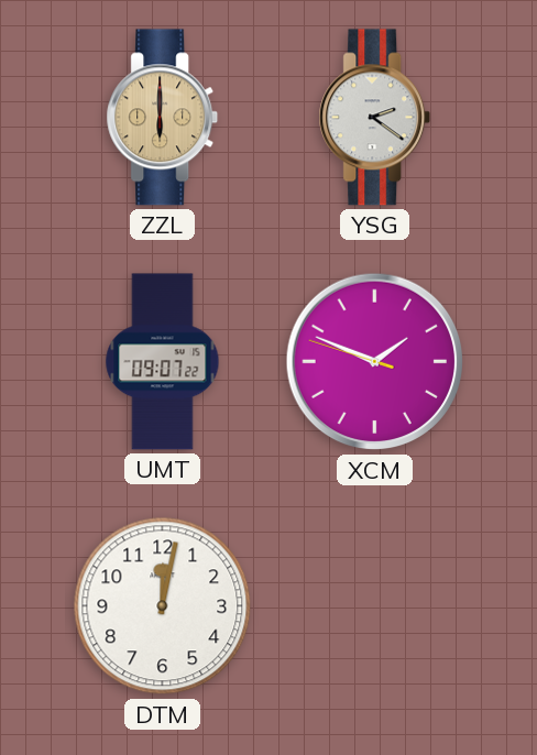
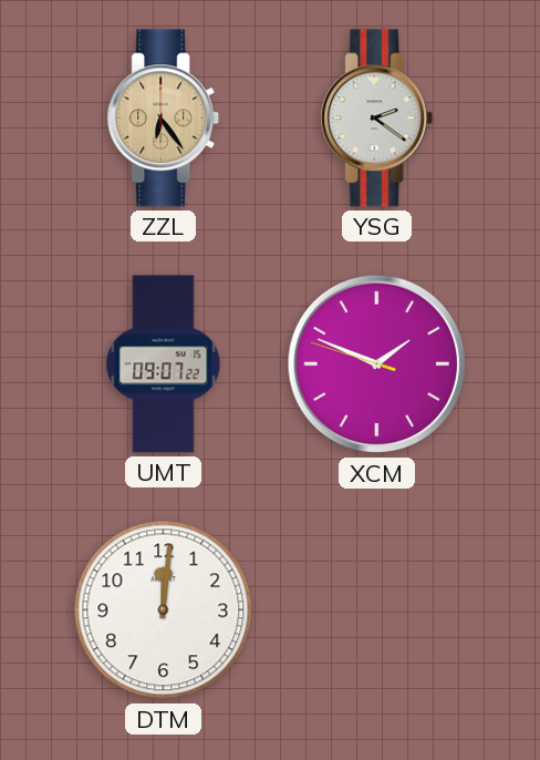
ZZL: 6:00 -> 6:24 (164, 119)
DTM: 12:02 -> 12:01 (164, 610)
